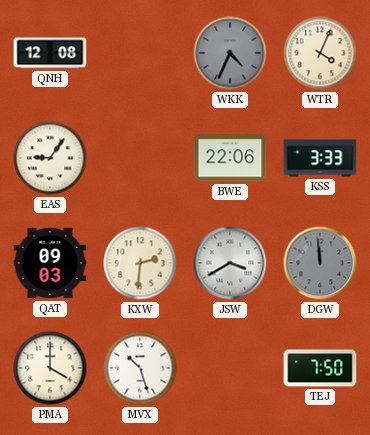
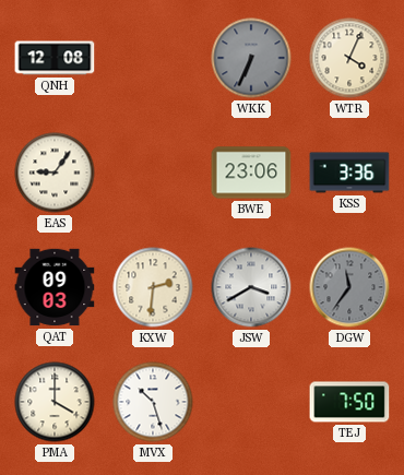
WKK: 4:34 -> 6:34 (251, 58)
BWE: 22:06 -> 23:06 (251, 173)
KSS: 3:33 -> 3:36 (349, 173)
DGW: 11:59 -> 11:36 (349, 287)
